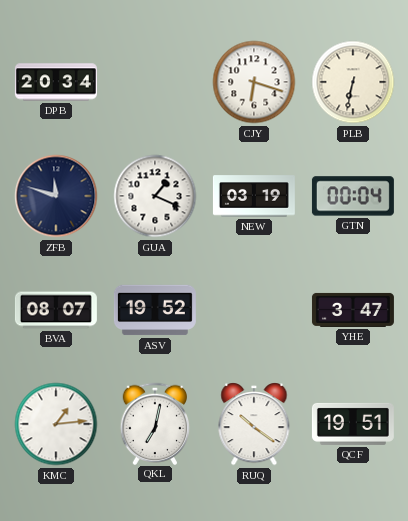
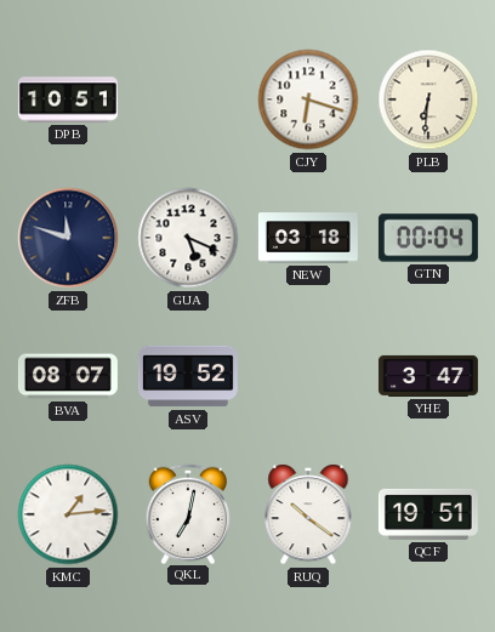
DPB: 20:34 -> 10:51 (68, 99)
PLB: 6:32 -> 6:31 (428, 99)
GUA: 1:19 -> 5:19 (188, 238)
NEW: 03:19 -> 03:18 (308, 238)
